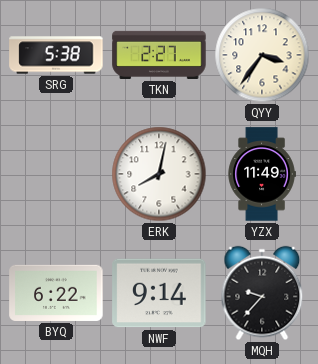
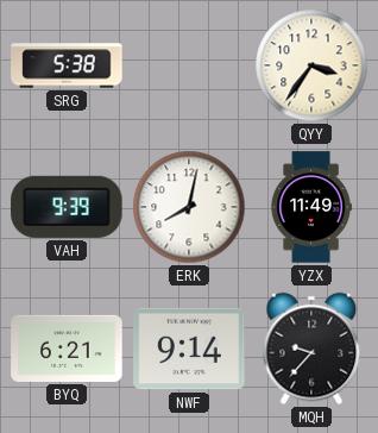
TKN: 2:27 -> none (159, 55)
VAH: none -> 9:39 (67, 207)
BYQ: 6:22 -> 6:21 (67, 349)
